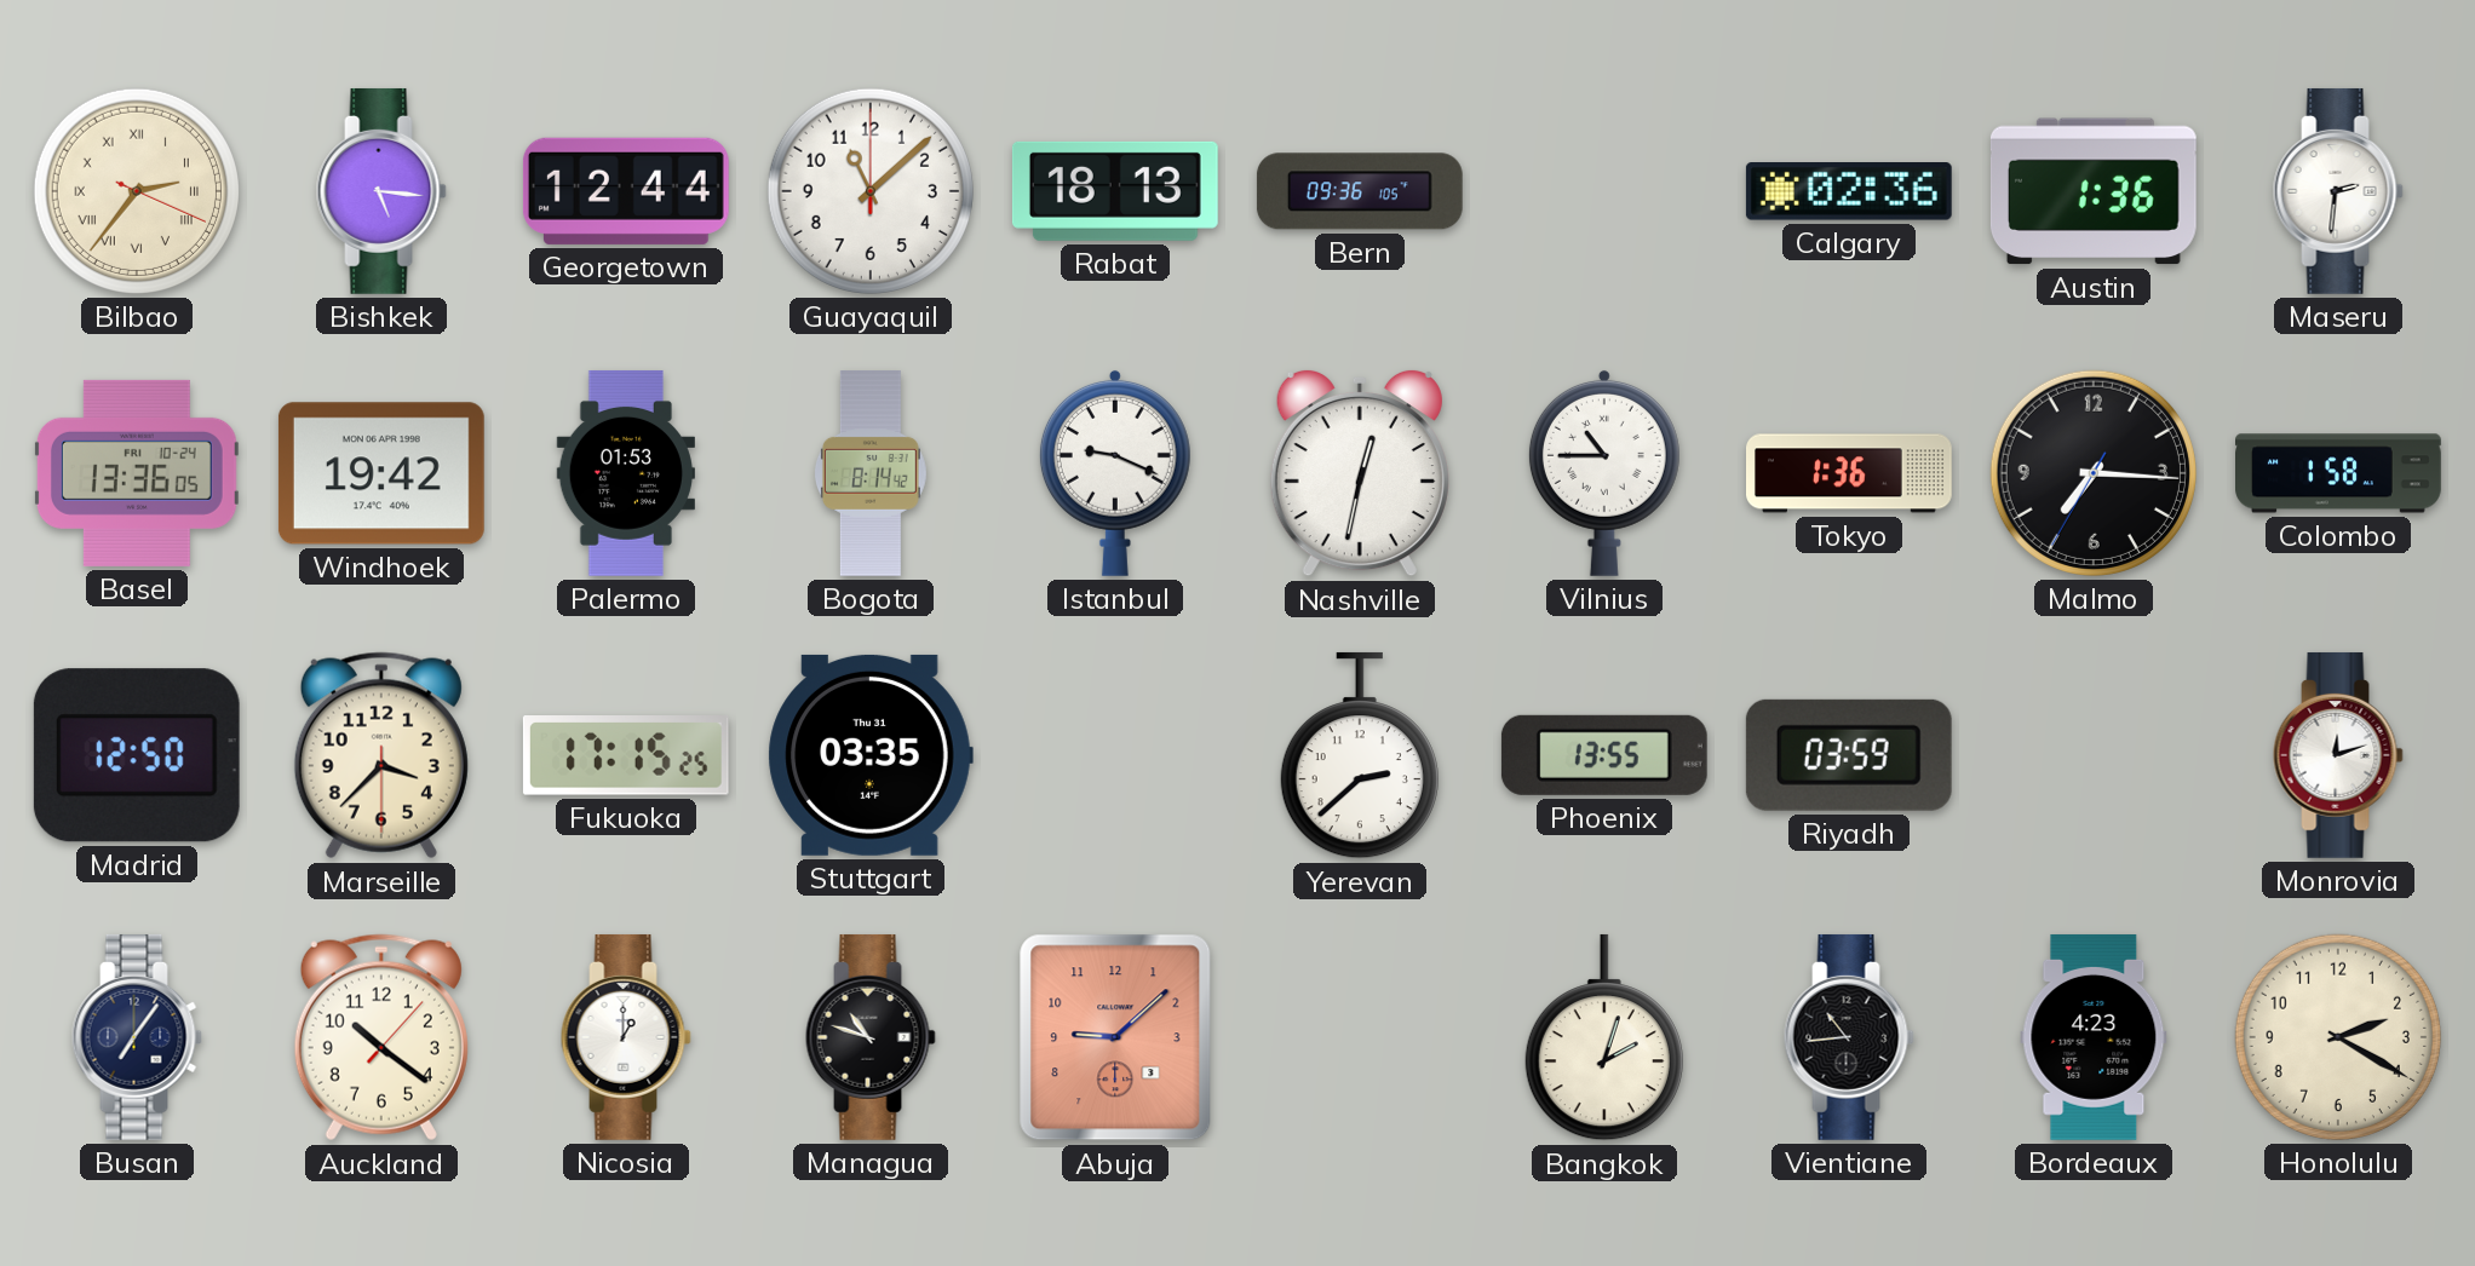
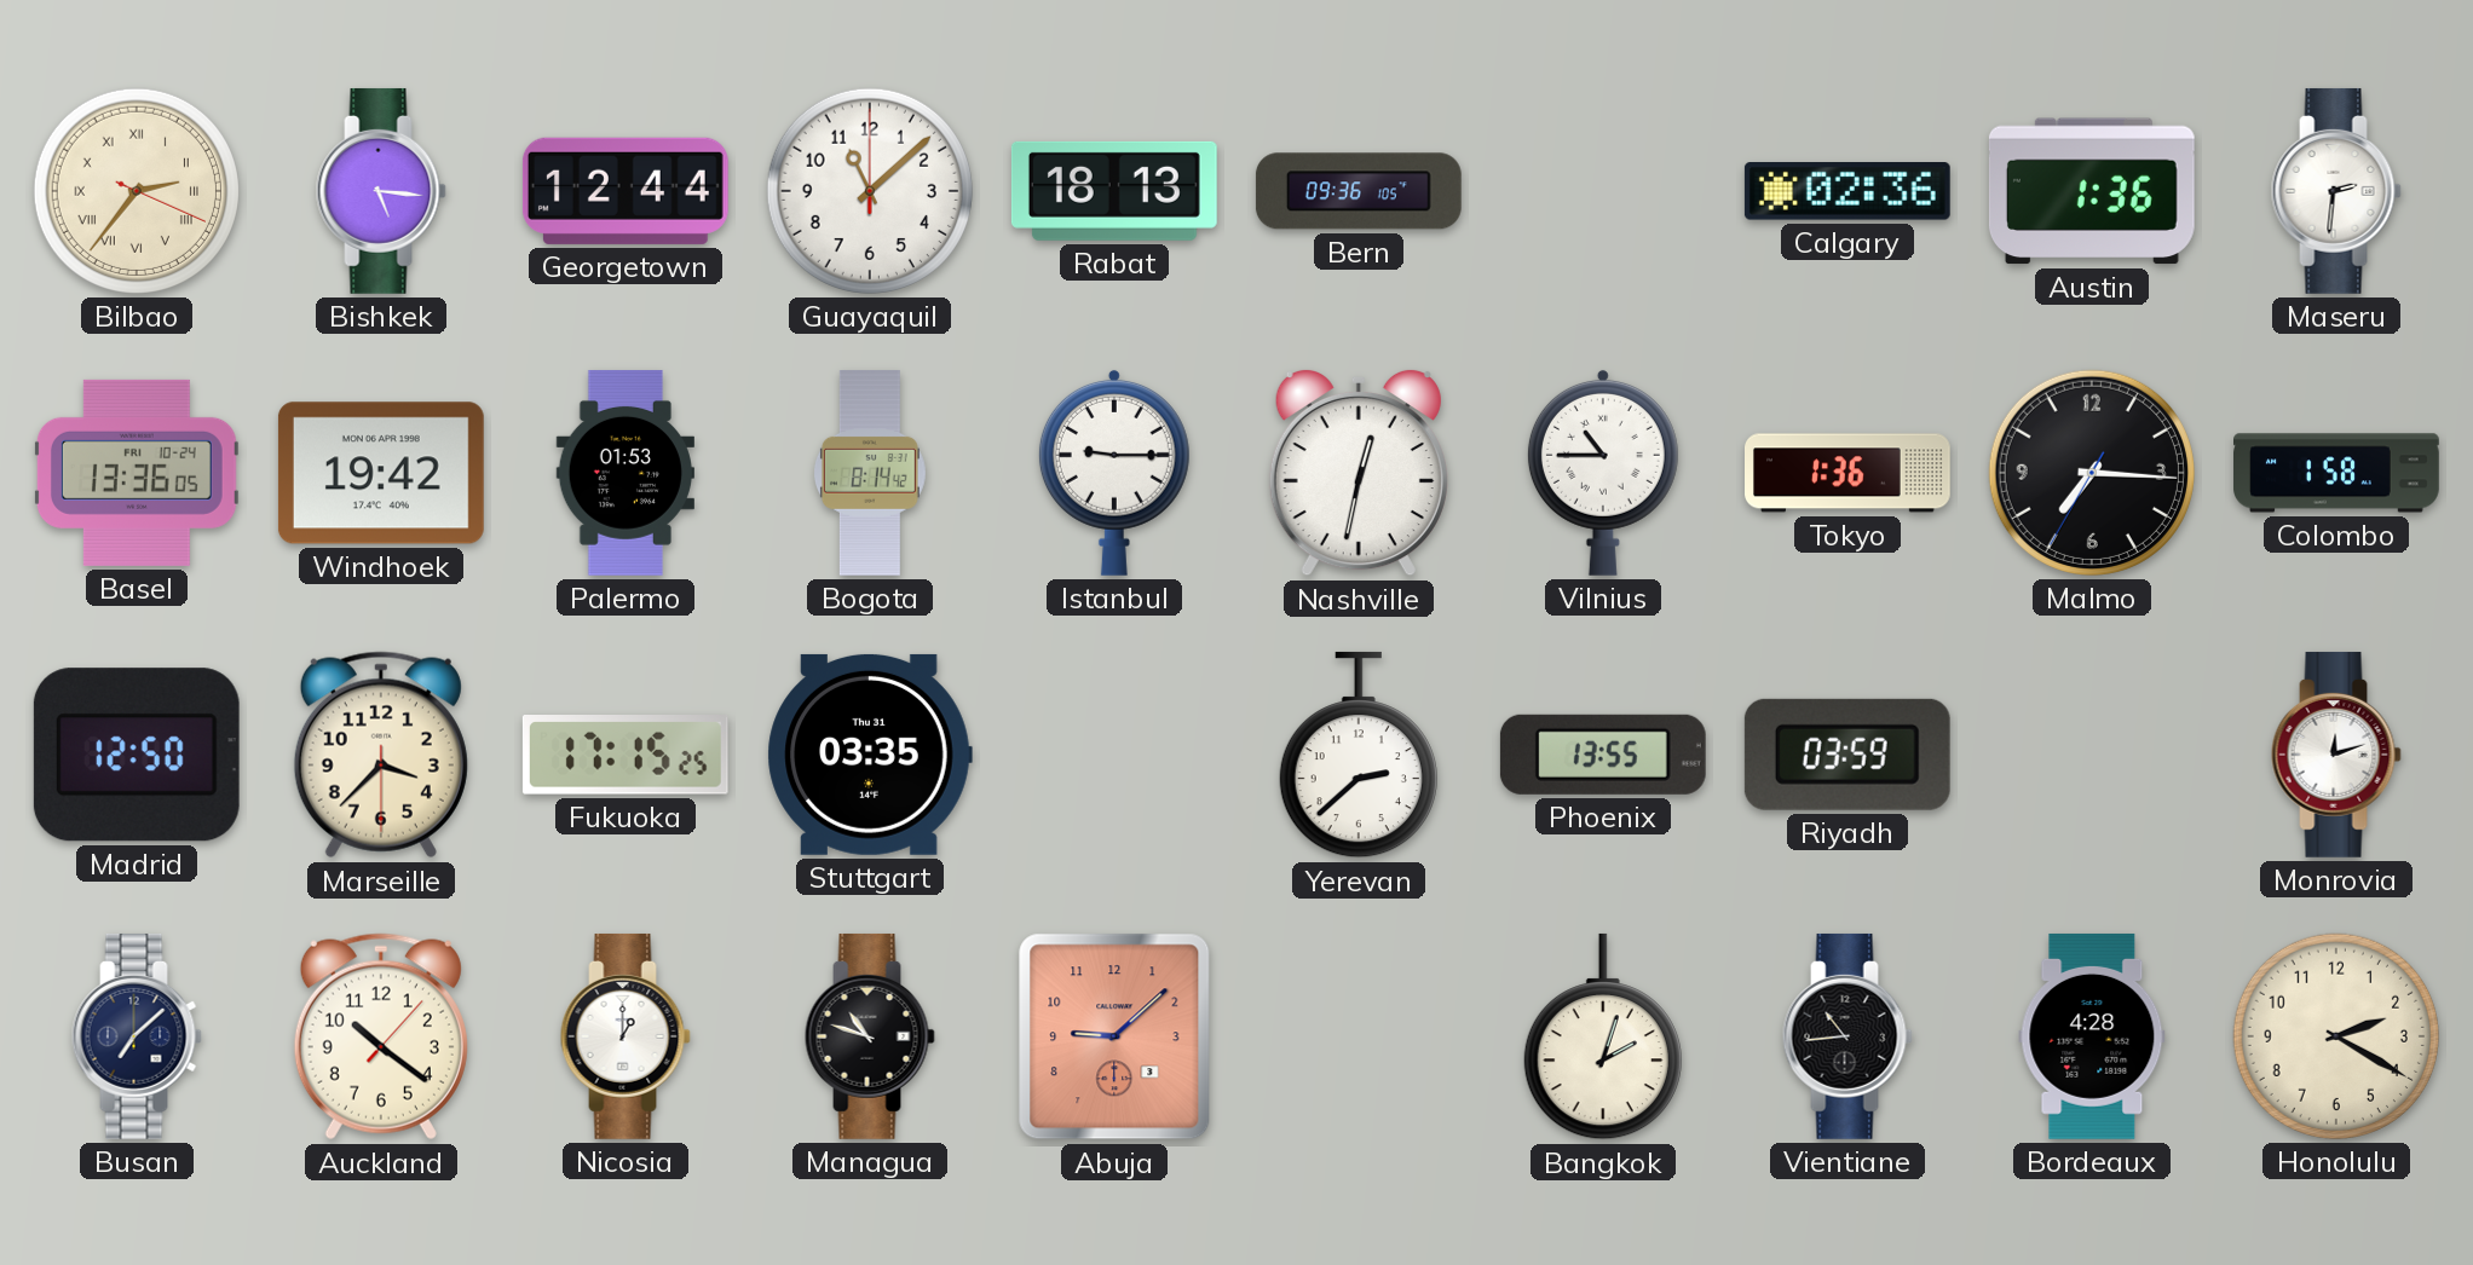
Istanbul: 9:19 -> 9:15 (1114, 473)
Busan: 7:06 -> 7:08 (137, 1036)
Bordeaux: 4:23 -> 4:28 (2092, 1036)
